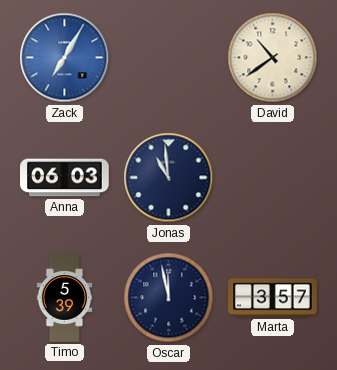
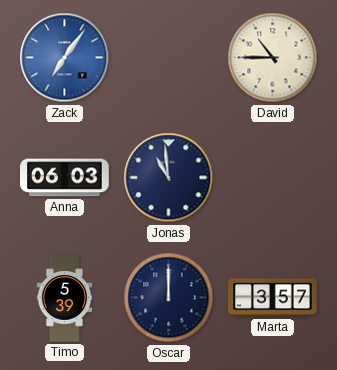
Zack: 7:05 -> 7:06 (65, 58)
David: 10:39 -> 10:45 (273, 58)
Oscar: 11:58 -> 12:00 (169, 298)
